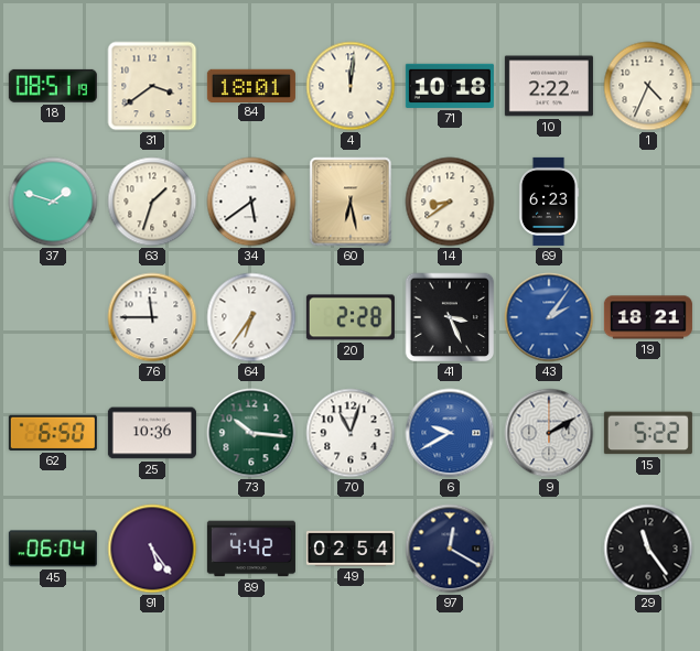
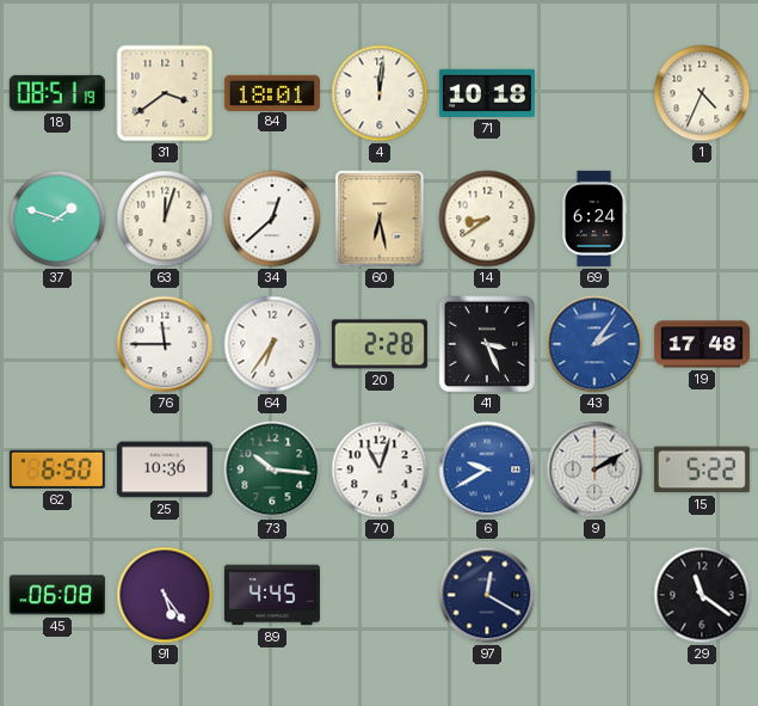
10: 2:22 -> none (549, 86)
63: 1:33 -> 12:03 (165, 219)
34: 5:39 -> 12:38 (272, 219)
69: 6:23 -> 6:24 (594, 219)
19: 18:21 -> 17:48 (702, 344)
45: 06:04 -> 06:08 (57, 595)
89: 4:42 -> 4:45 (272, 595)
49: 02:54 -> none (351, 549)
29: 11:24 -> 11:21 (702, 595)
